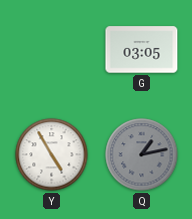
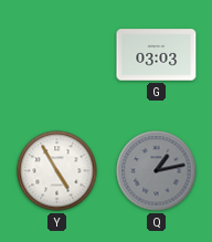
G: 03:05 -> 03:03 (157, 55)
